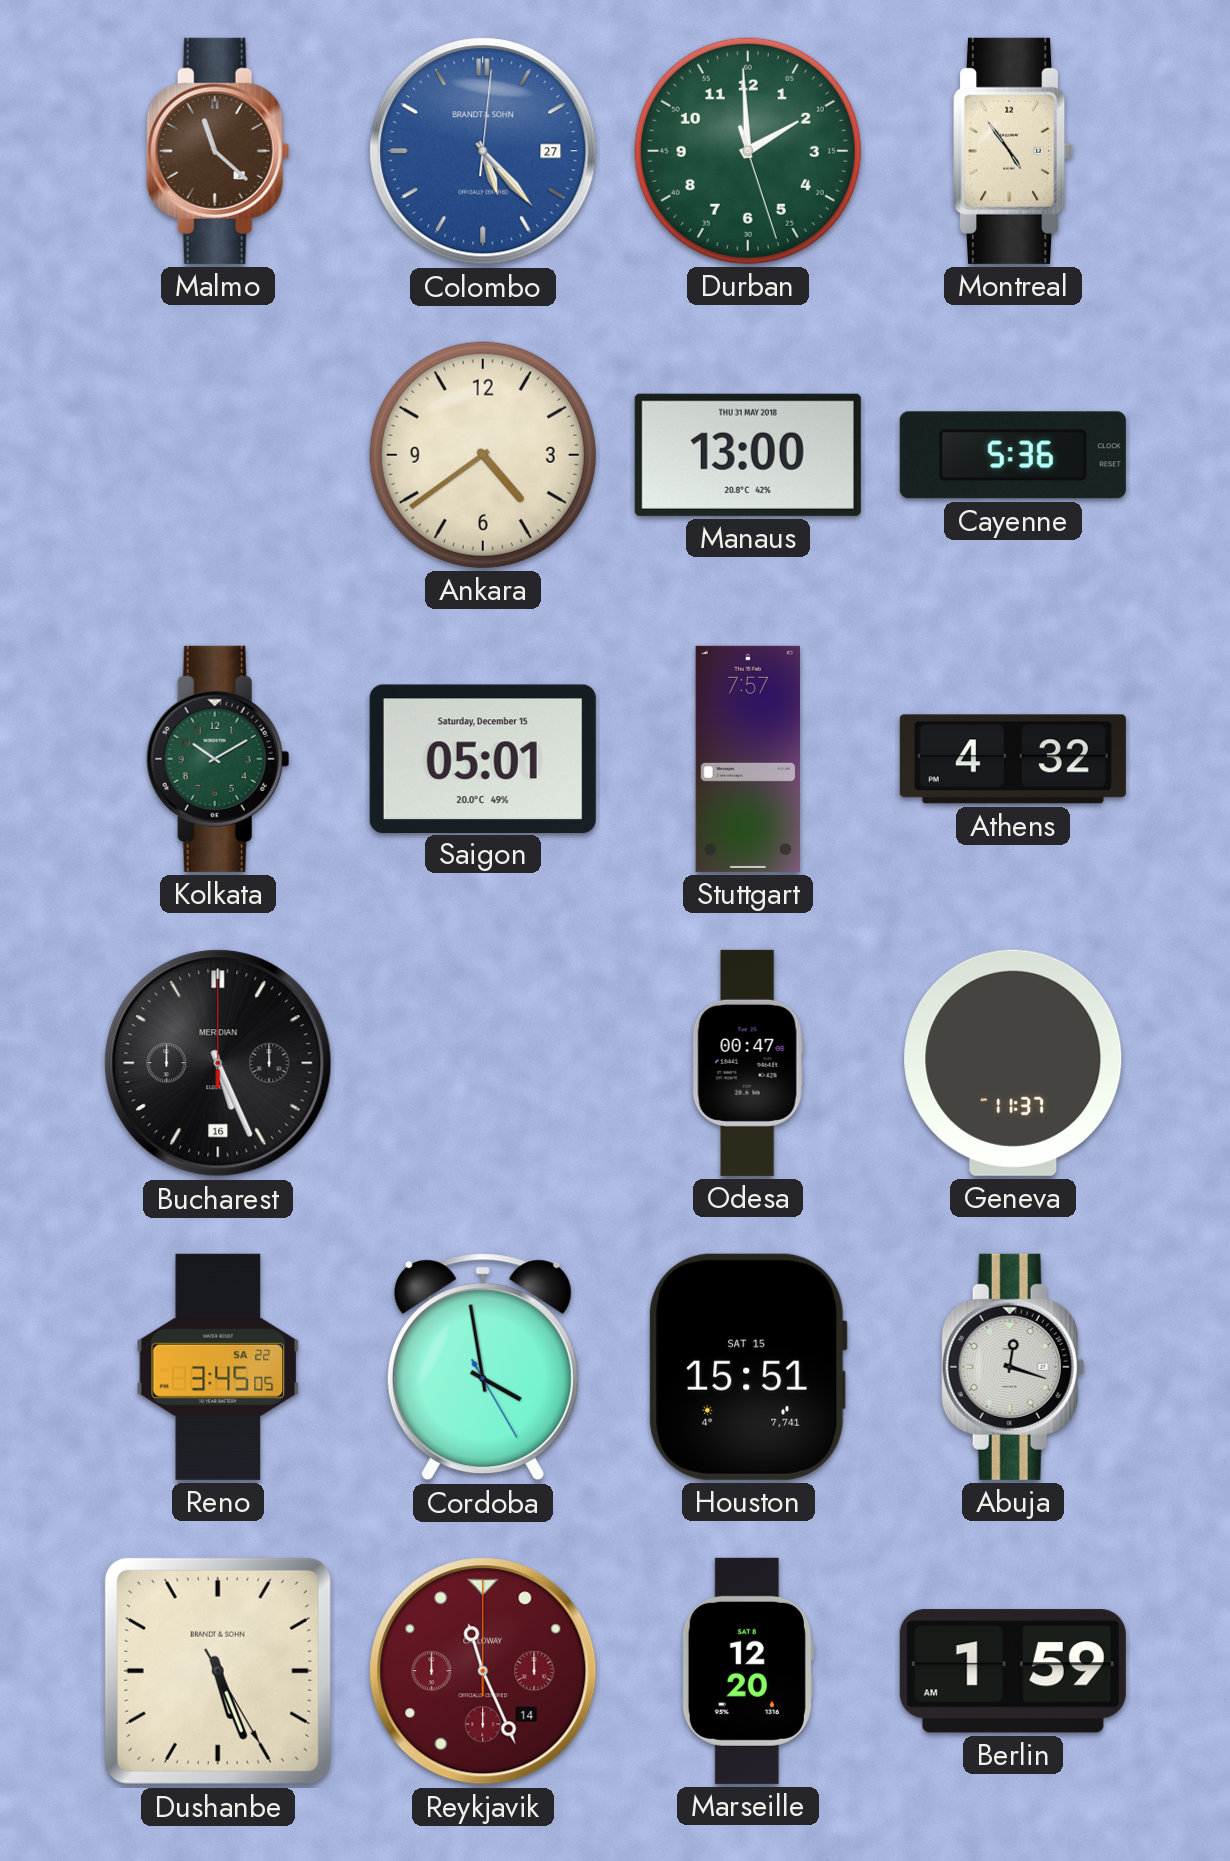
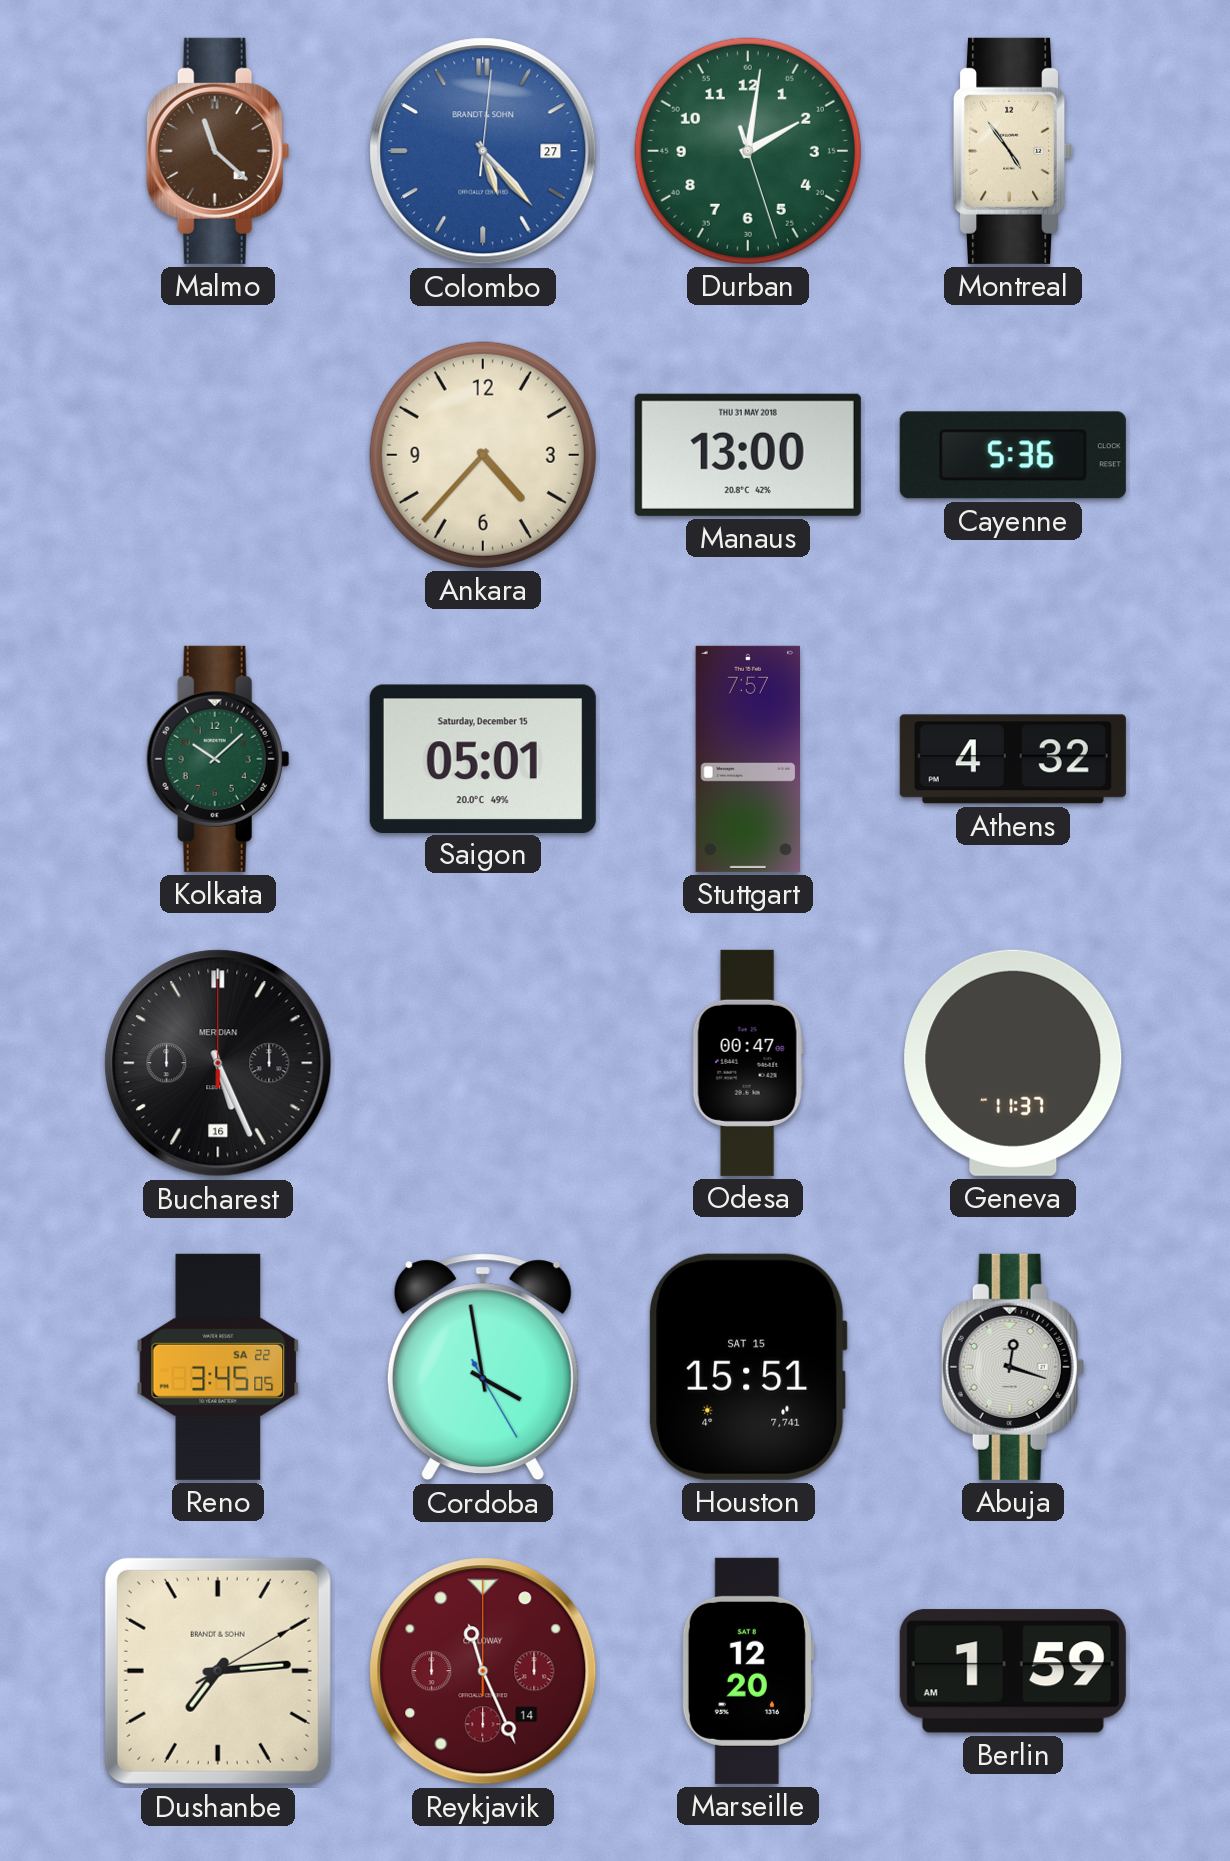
Durban: 1:59 -> 2:01 (748, 151)
Ankara: 4:39 -> 4:37 (483, 455)
Kolkata: 10:10 -> 10:08 (218, 759)
Dushanbe: 5:26 -> 7:14 (218, 1671)
